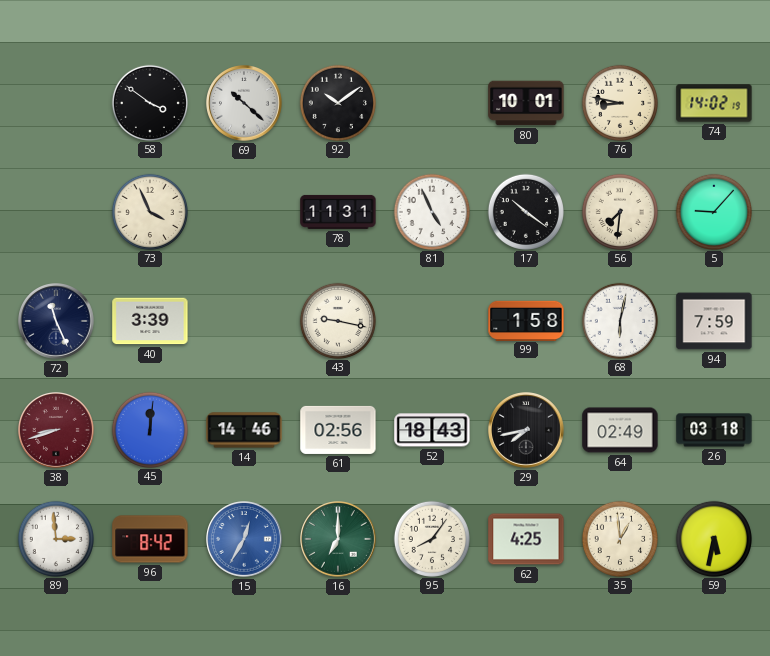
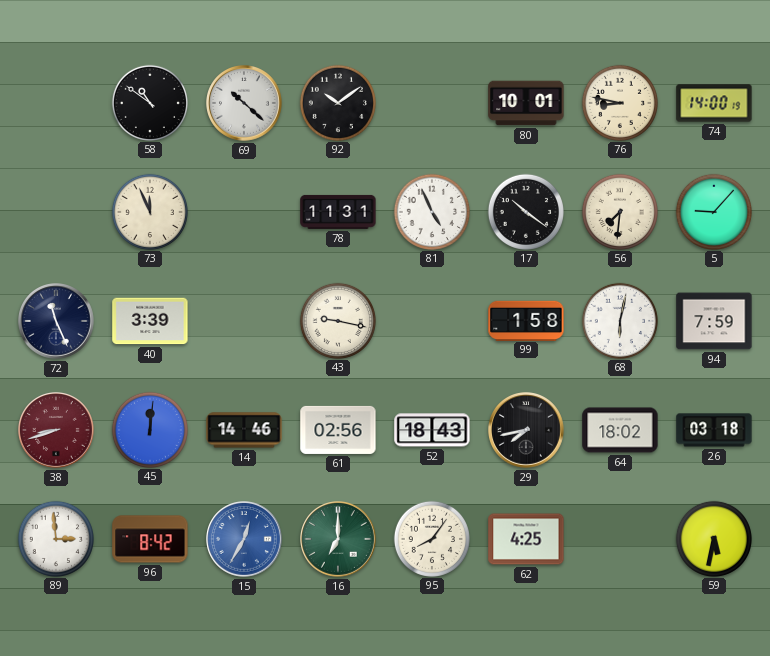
58: 3:51 -> 10:51 (150, 102)
74: 14:02 -> 14:00 (714, 103)
73: 3:56 -> 11:56 (150, 211)
64: 02:49 -> 18:02 (620, 430)
35: 12:59 -> none (620, 538)
